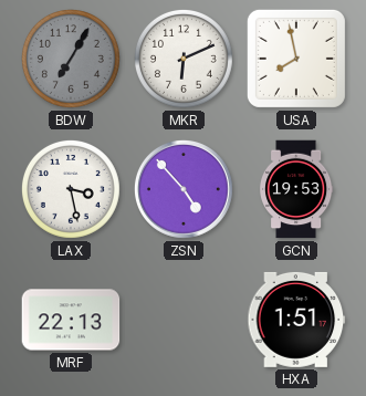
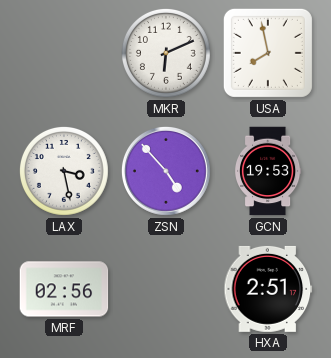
BDW: 7:05 -> none (71, 59)
MRF: 22:13 -> 02:56 (64, 289)
HXA: 1:51 -> 2:51 (268, 289)
